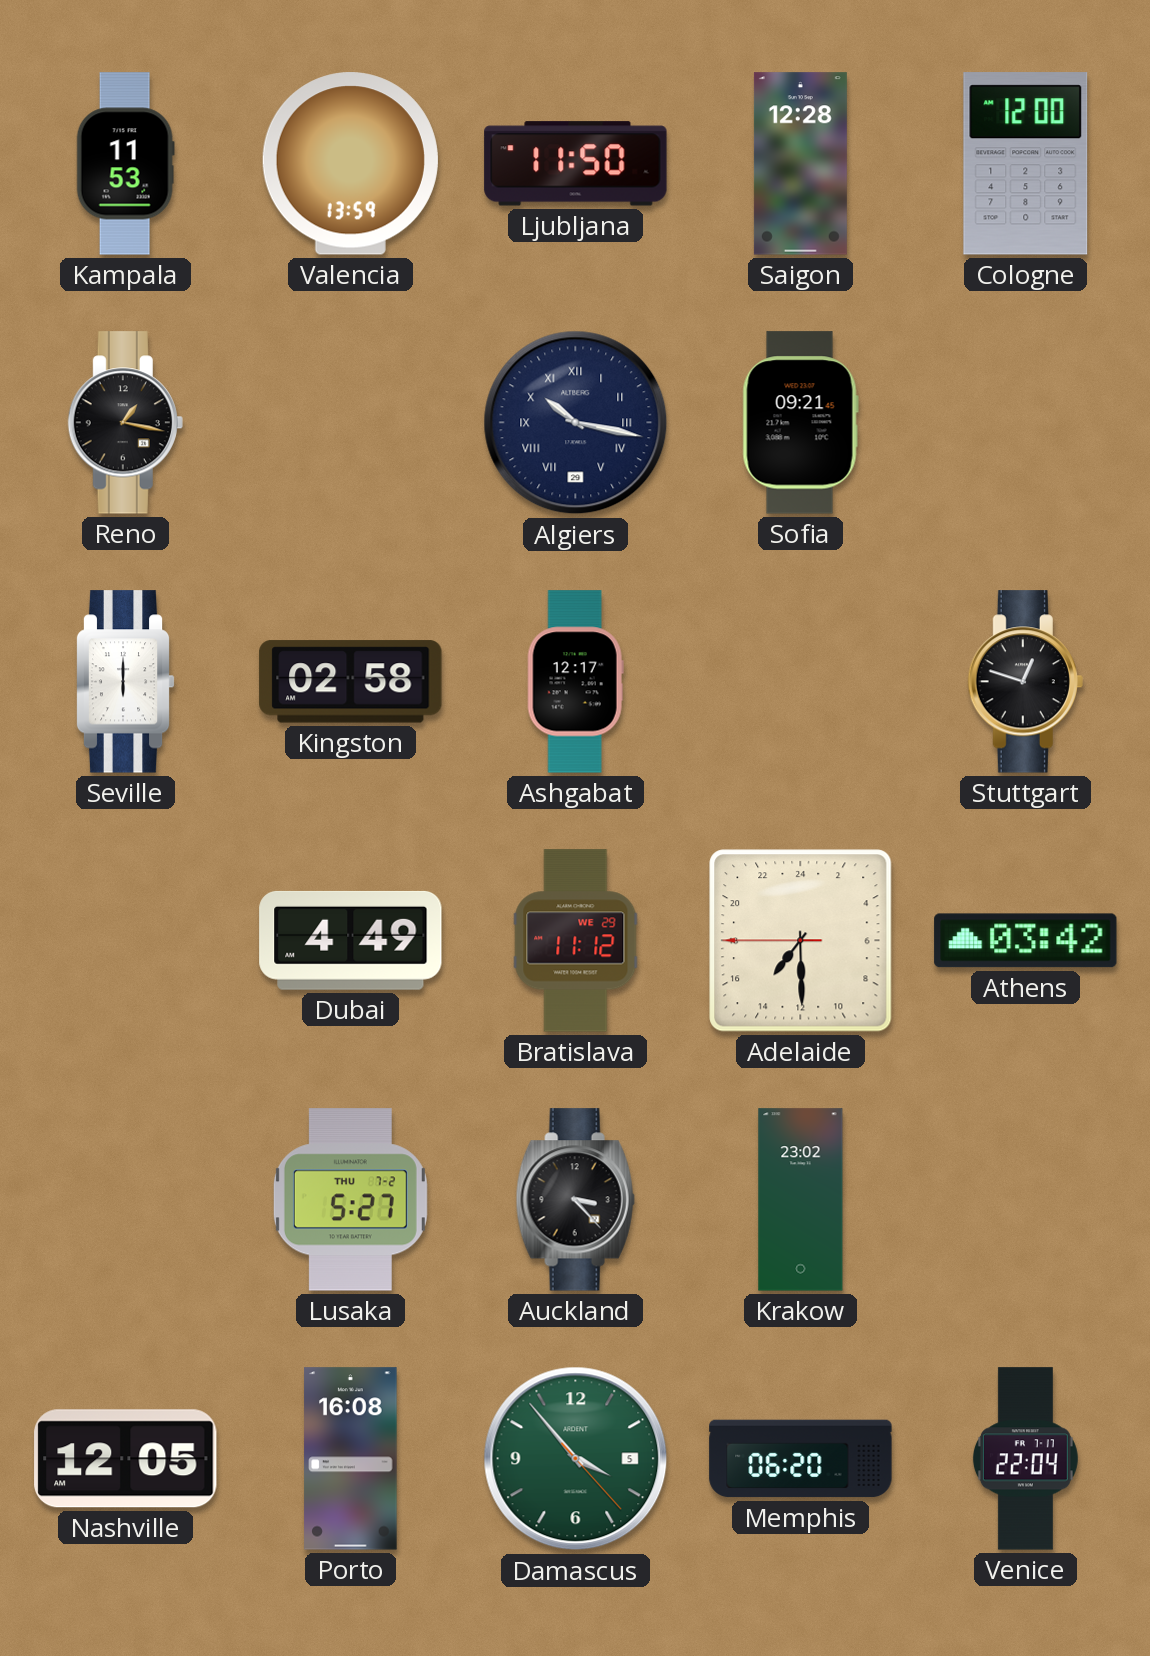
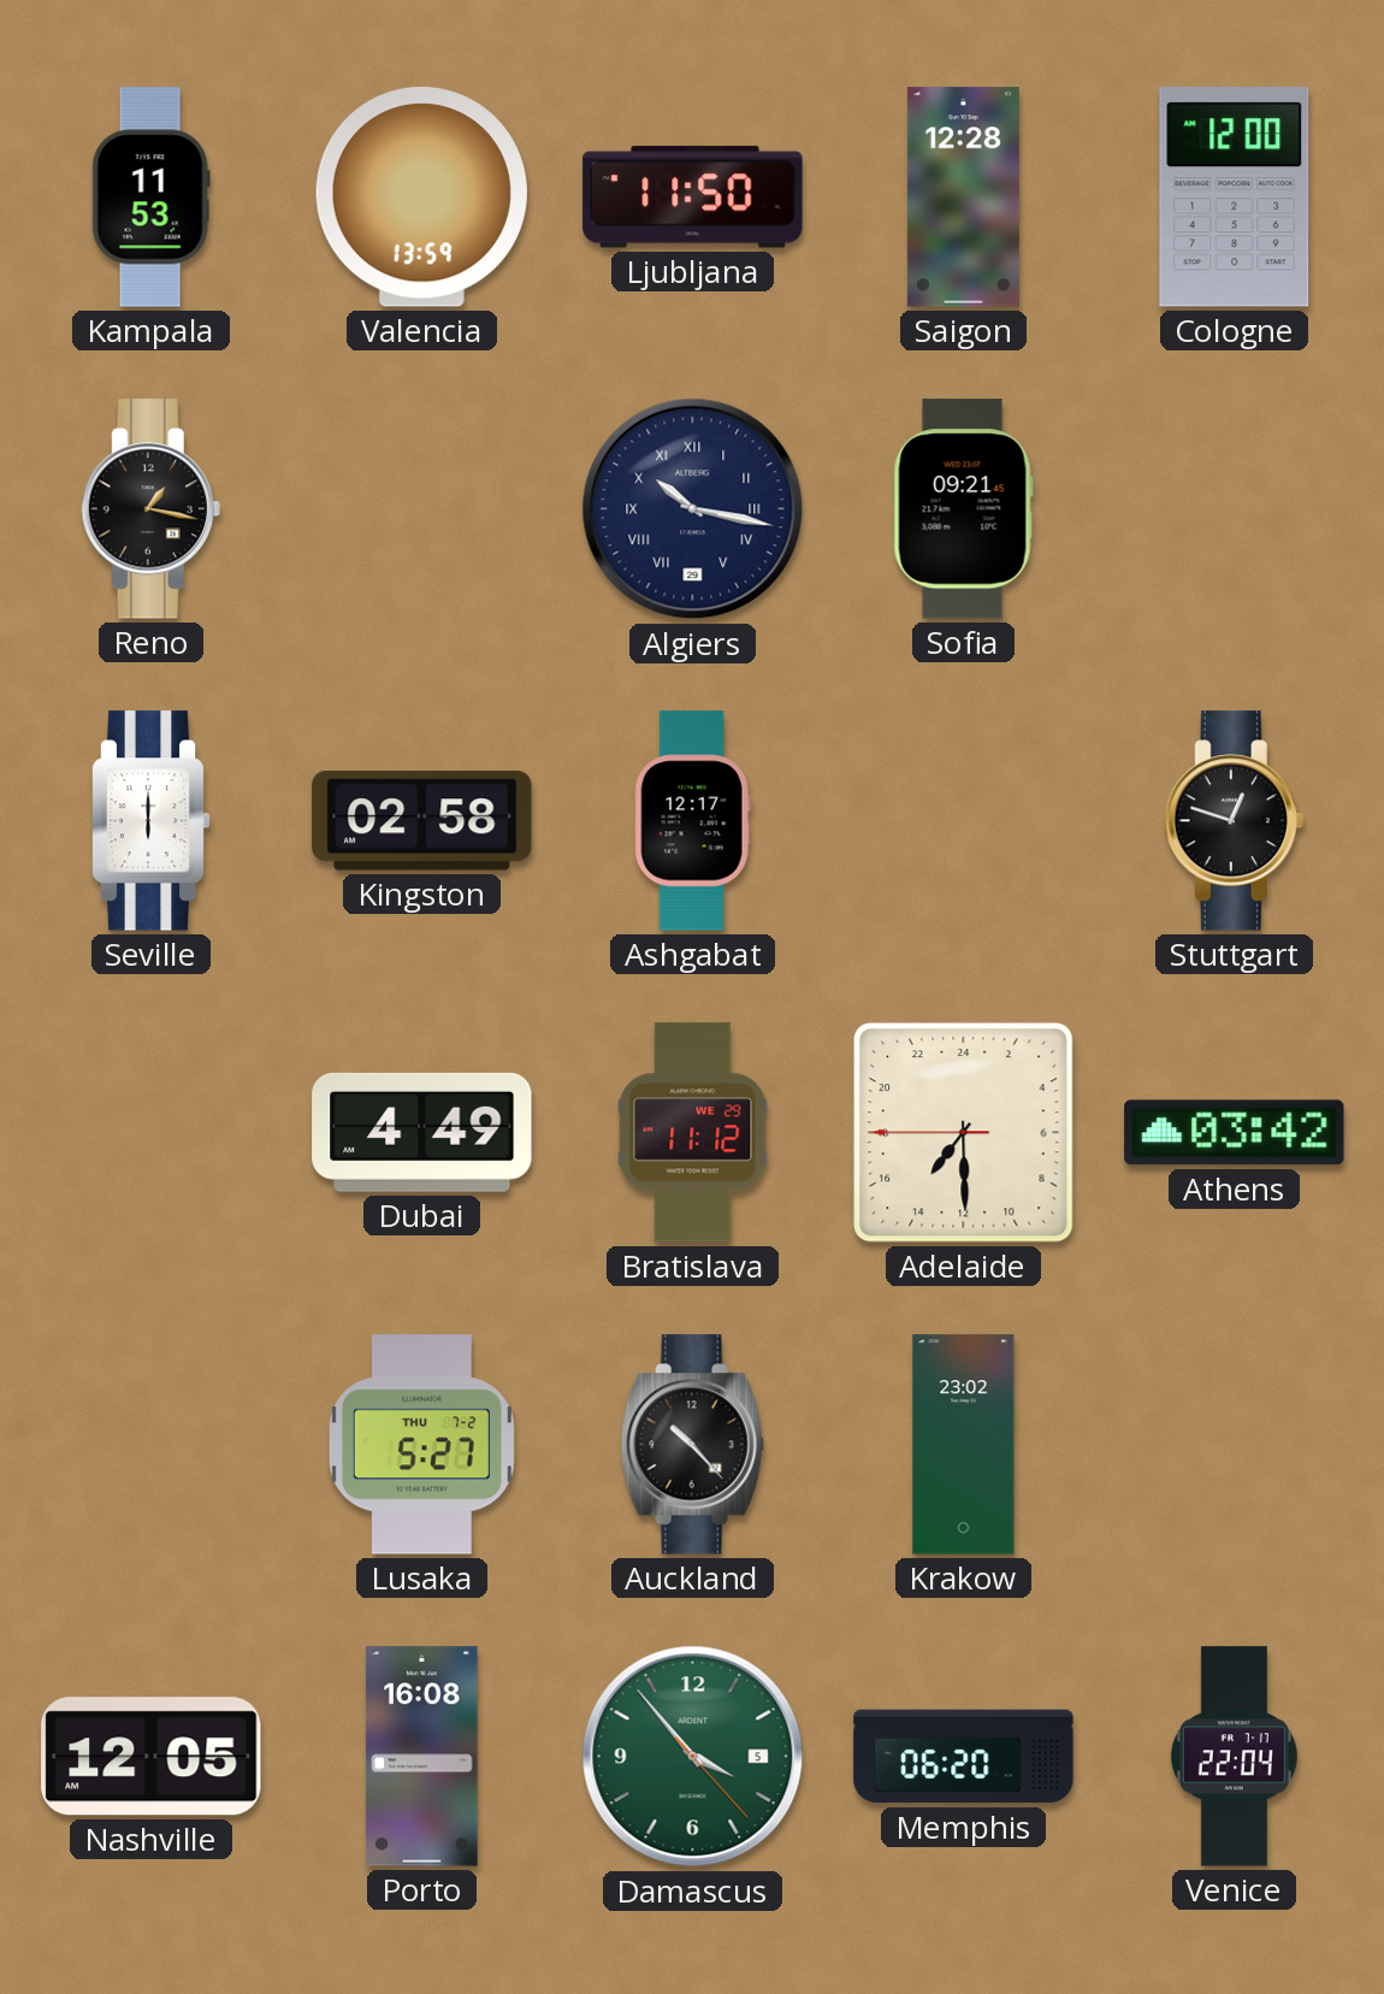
Auckland: 3:23 -> 10:23 (692, 1445)
